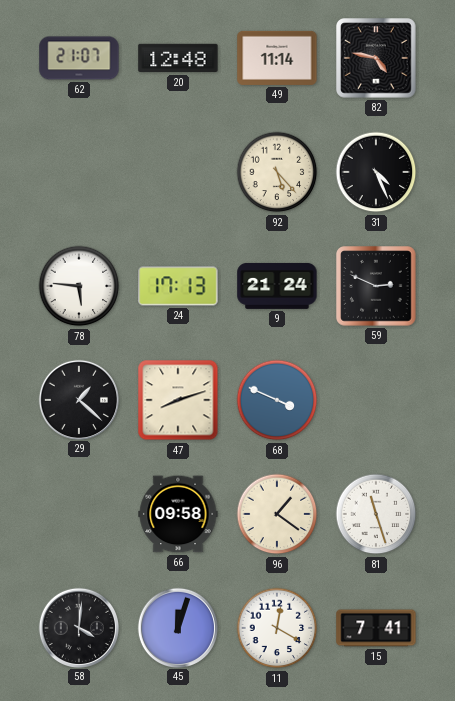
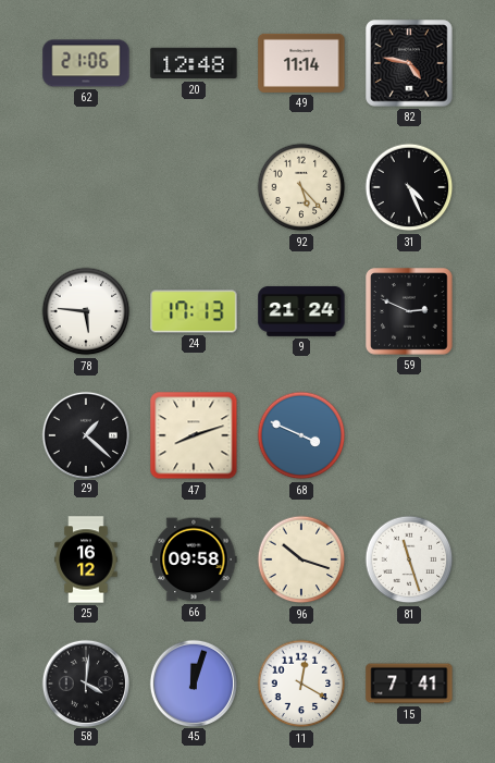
62: 21:07 -> 21:06 (86, 63)
25: none -> 16:12 (86, 559)
96: 1:21 -> 10:18 (301, 559)
